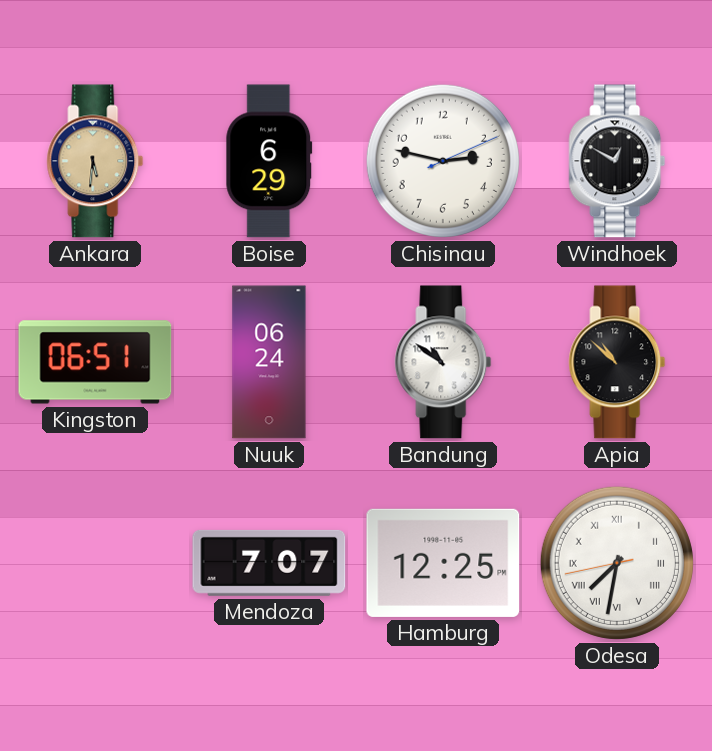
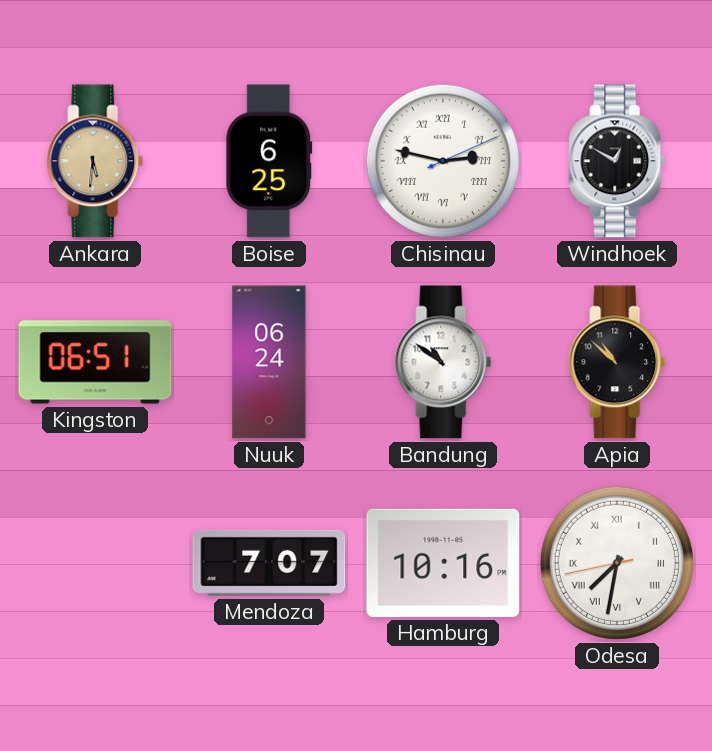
Boise: 6:29 -> 6:25 (269, 161)
Chisinau numerals: Arabic -> Roman (443, 161)
Hamburg: 12:25 -> 10:16 (443, 563)
